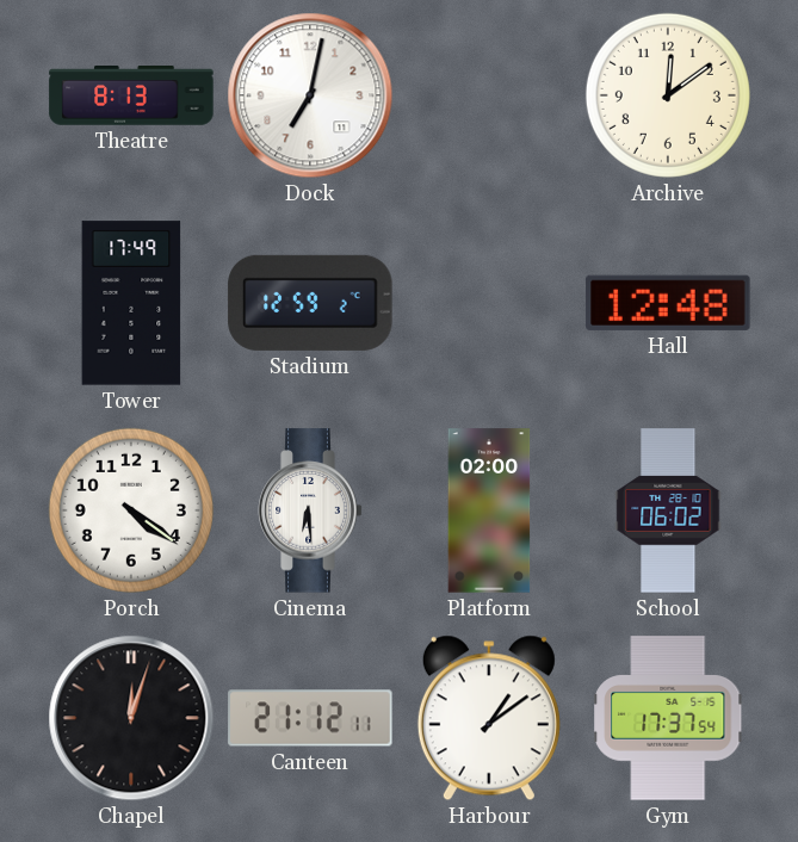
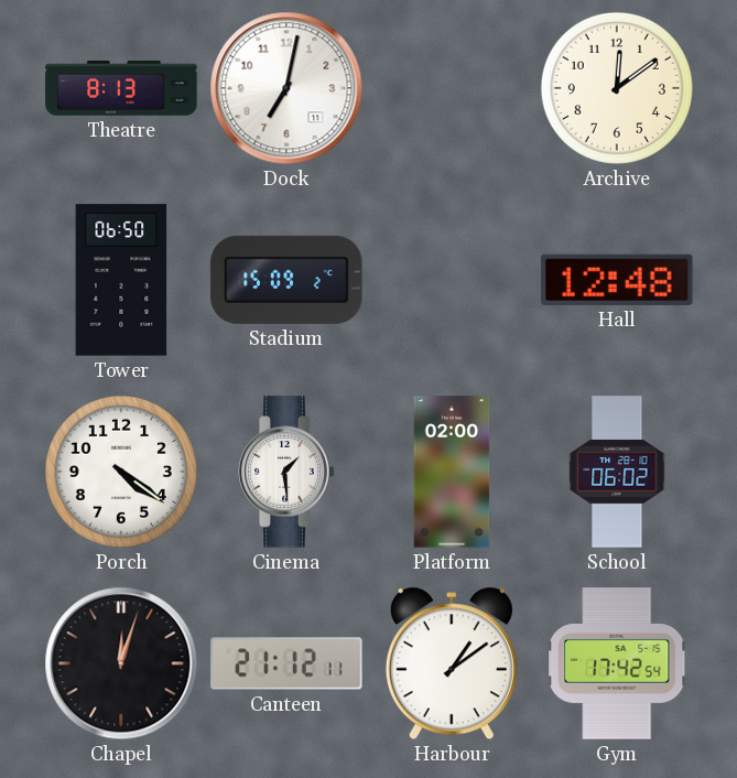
Tower: 17:49 -> 06:50 (121, 280)
Stadium: 12:59 -> 15:09 (286, 280)
Cinema: 6:29 -> 1:29 (286, 472)
Gym: 17:37 -> 17:42 (617, 663)
